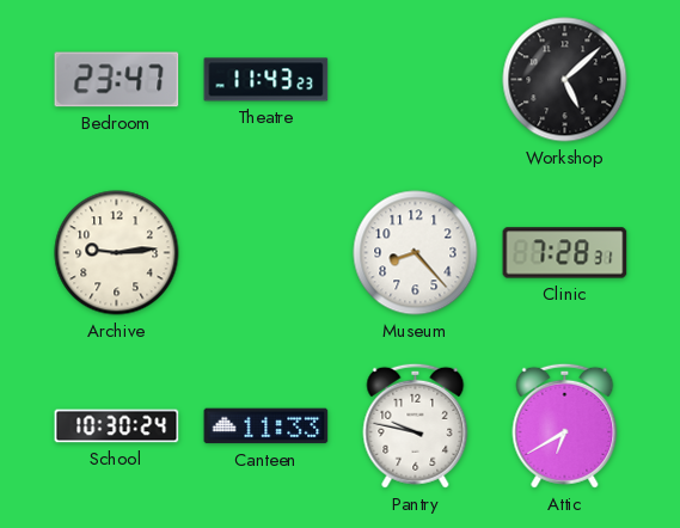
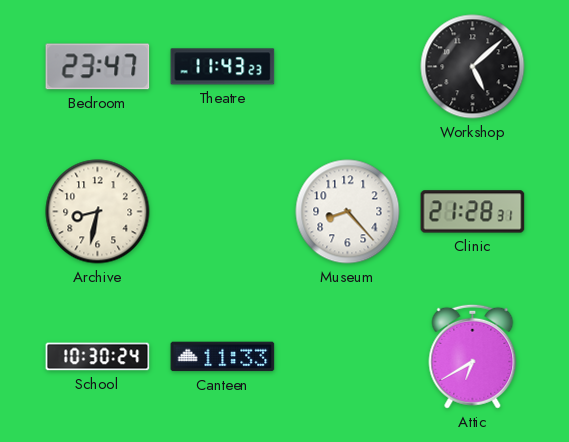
Archive: 9:14 -> 8:32 (98, 212)
Clinic: 7:28 -> 21:28 (473, 212)
Pantry: 9:47 -> none (416, 425)
